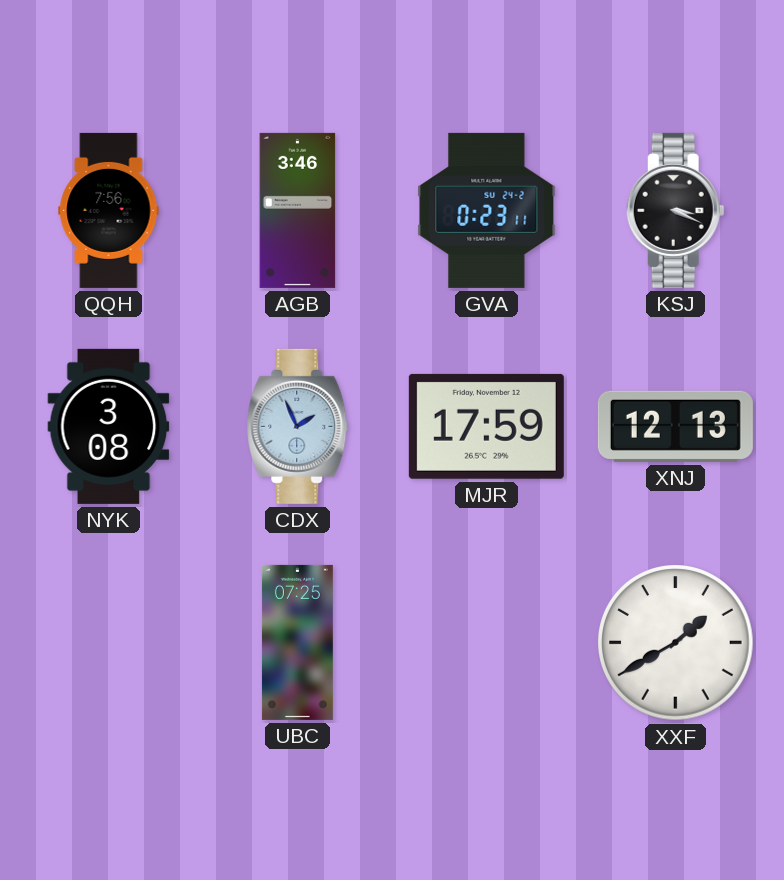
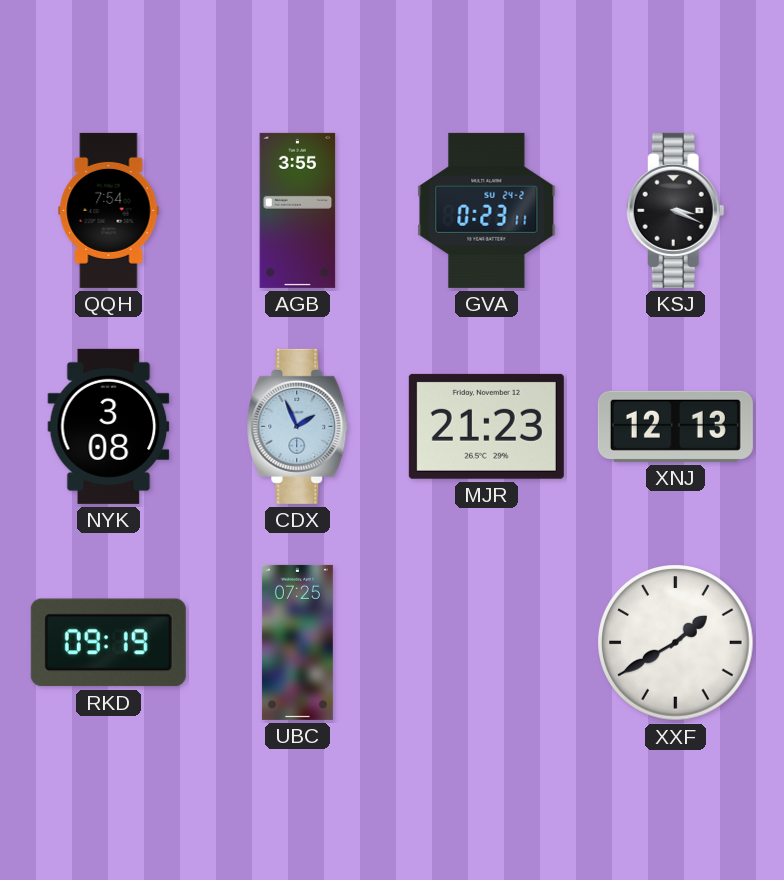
QQH: 7:56 -> 7:54 (109, 210)
AGB: 3:46 -> 3:55 (298, 210)
MJR: 17:59 -> 21:23 (486, 426)
RKD: none -> 09:19 (108, 643)
